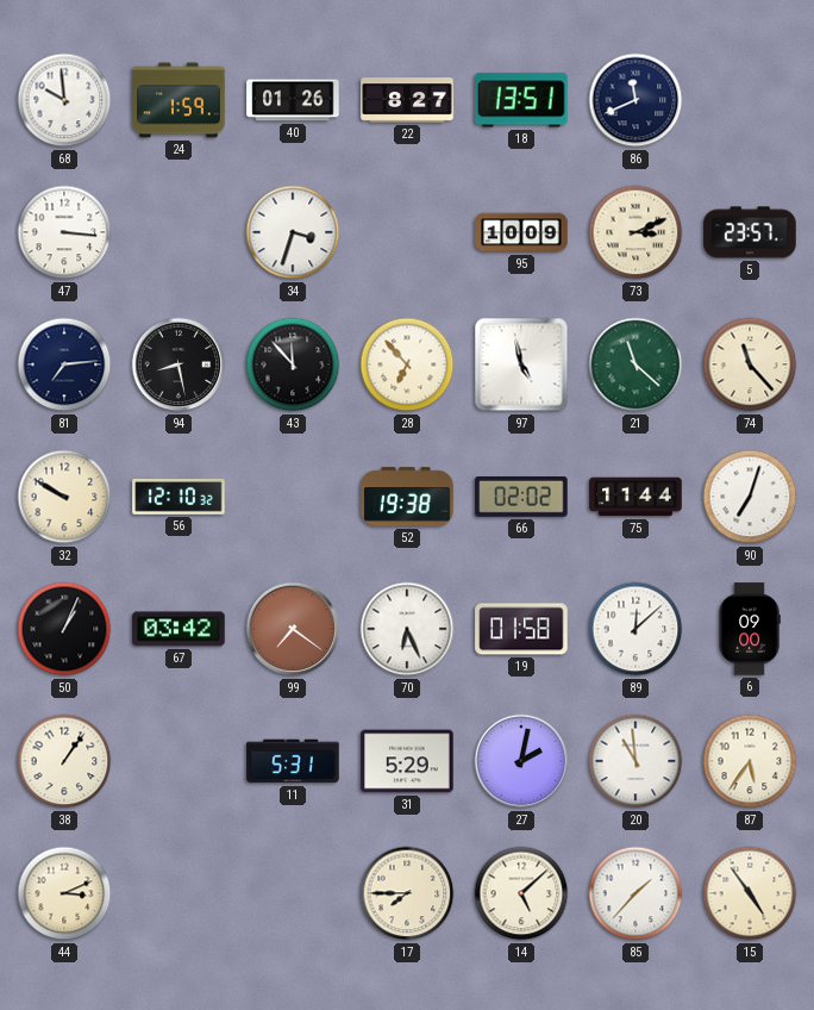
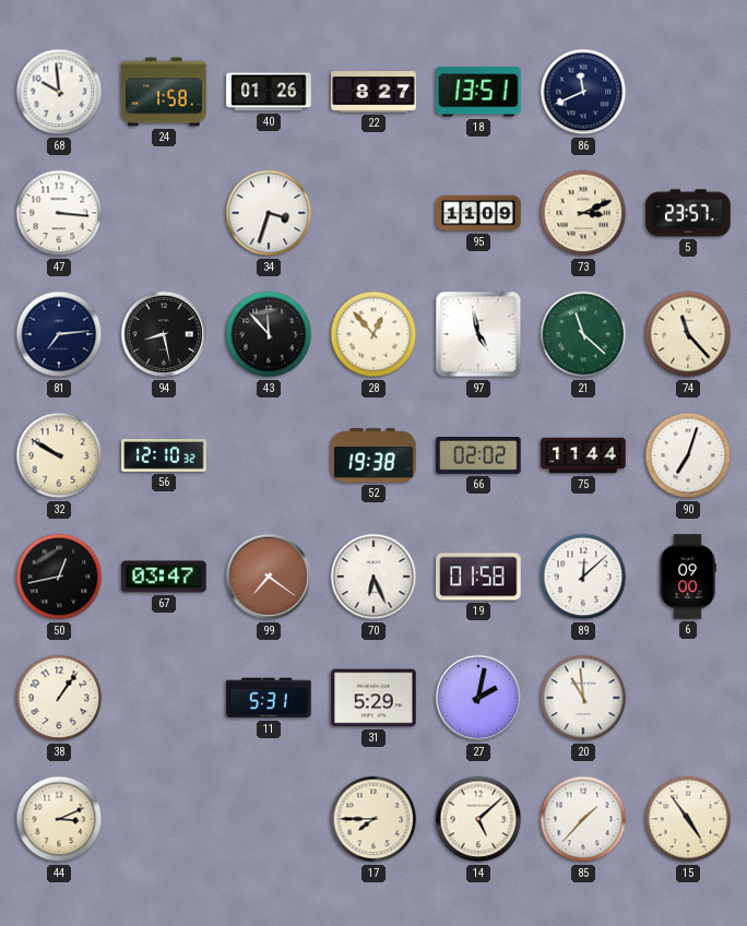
24: 1:59 -> 1:58 (164, 92)
95: 10:09 -> 11:09 (478, 213)
28: 6:53 -> 12:53 (373, 334)
50: 1:04 -> 12:43 (59, 577)
67: 03:42 -> 03:47 (164, 577)
87: 5:36 -> none (750, 761)
